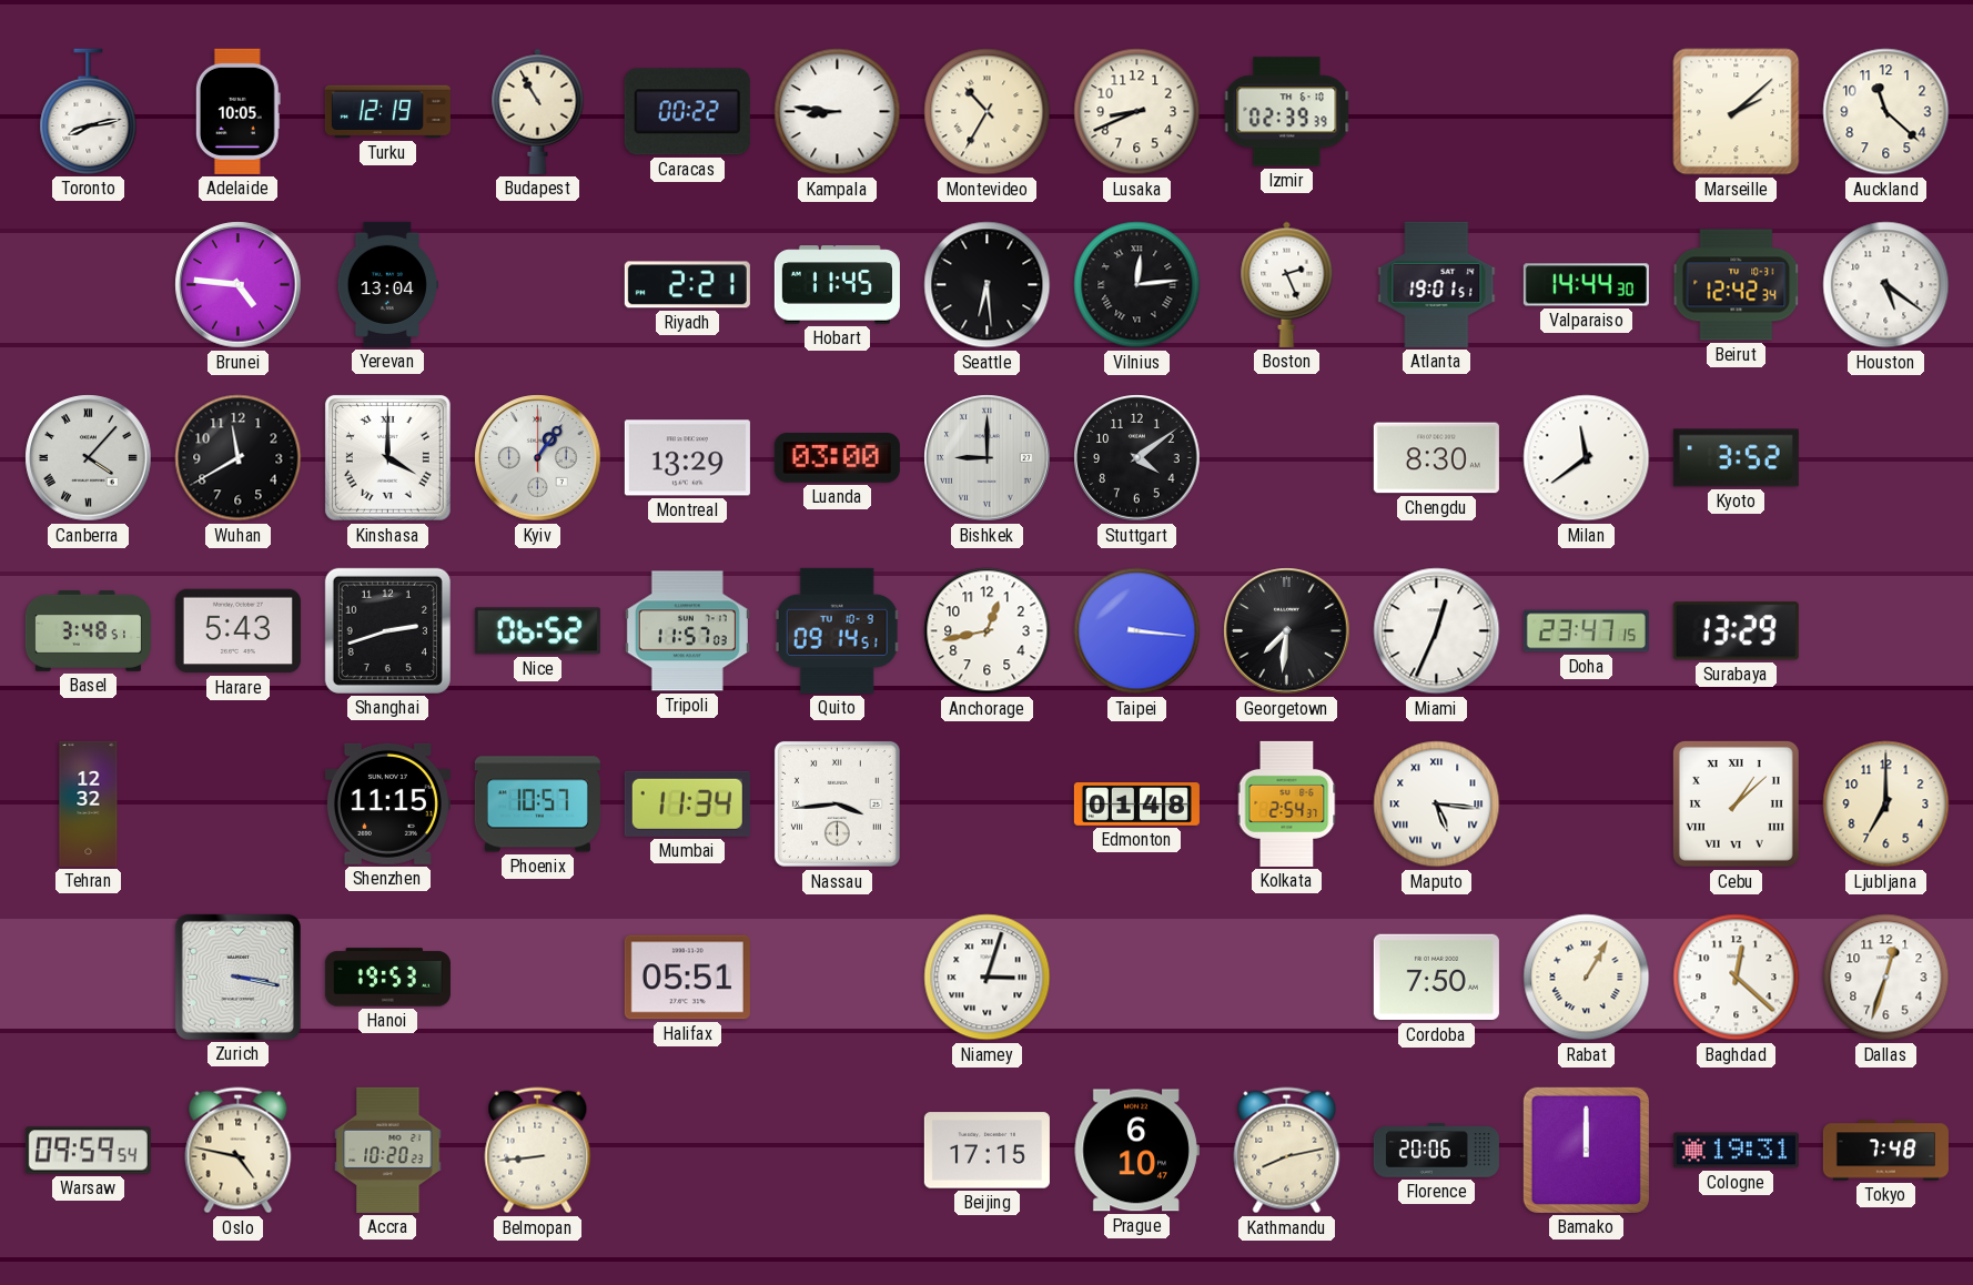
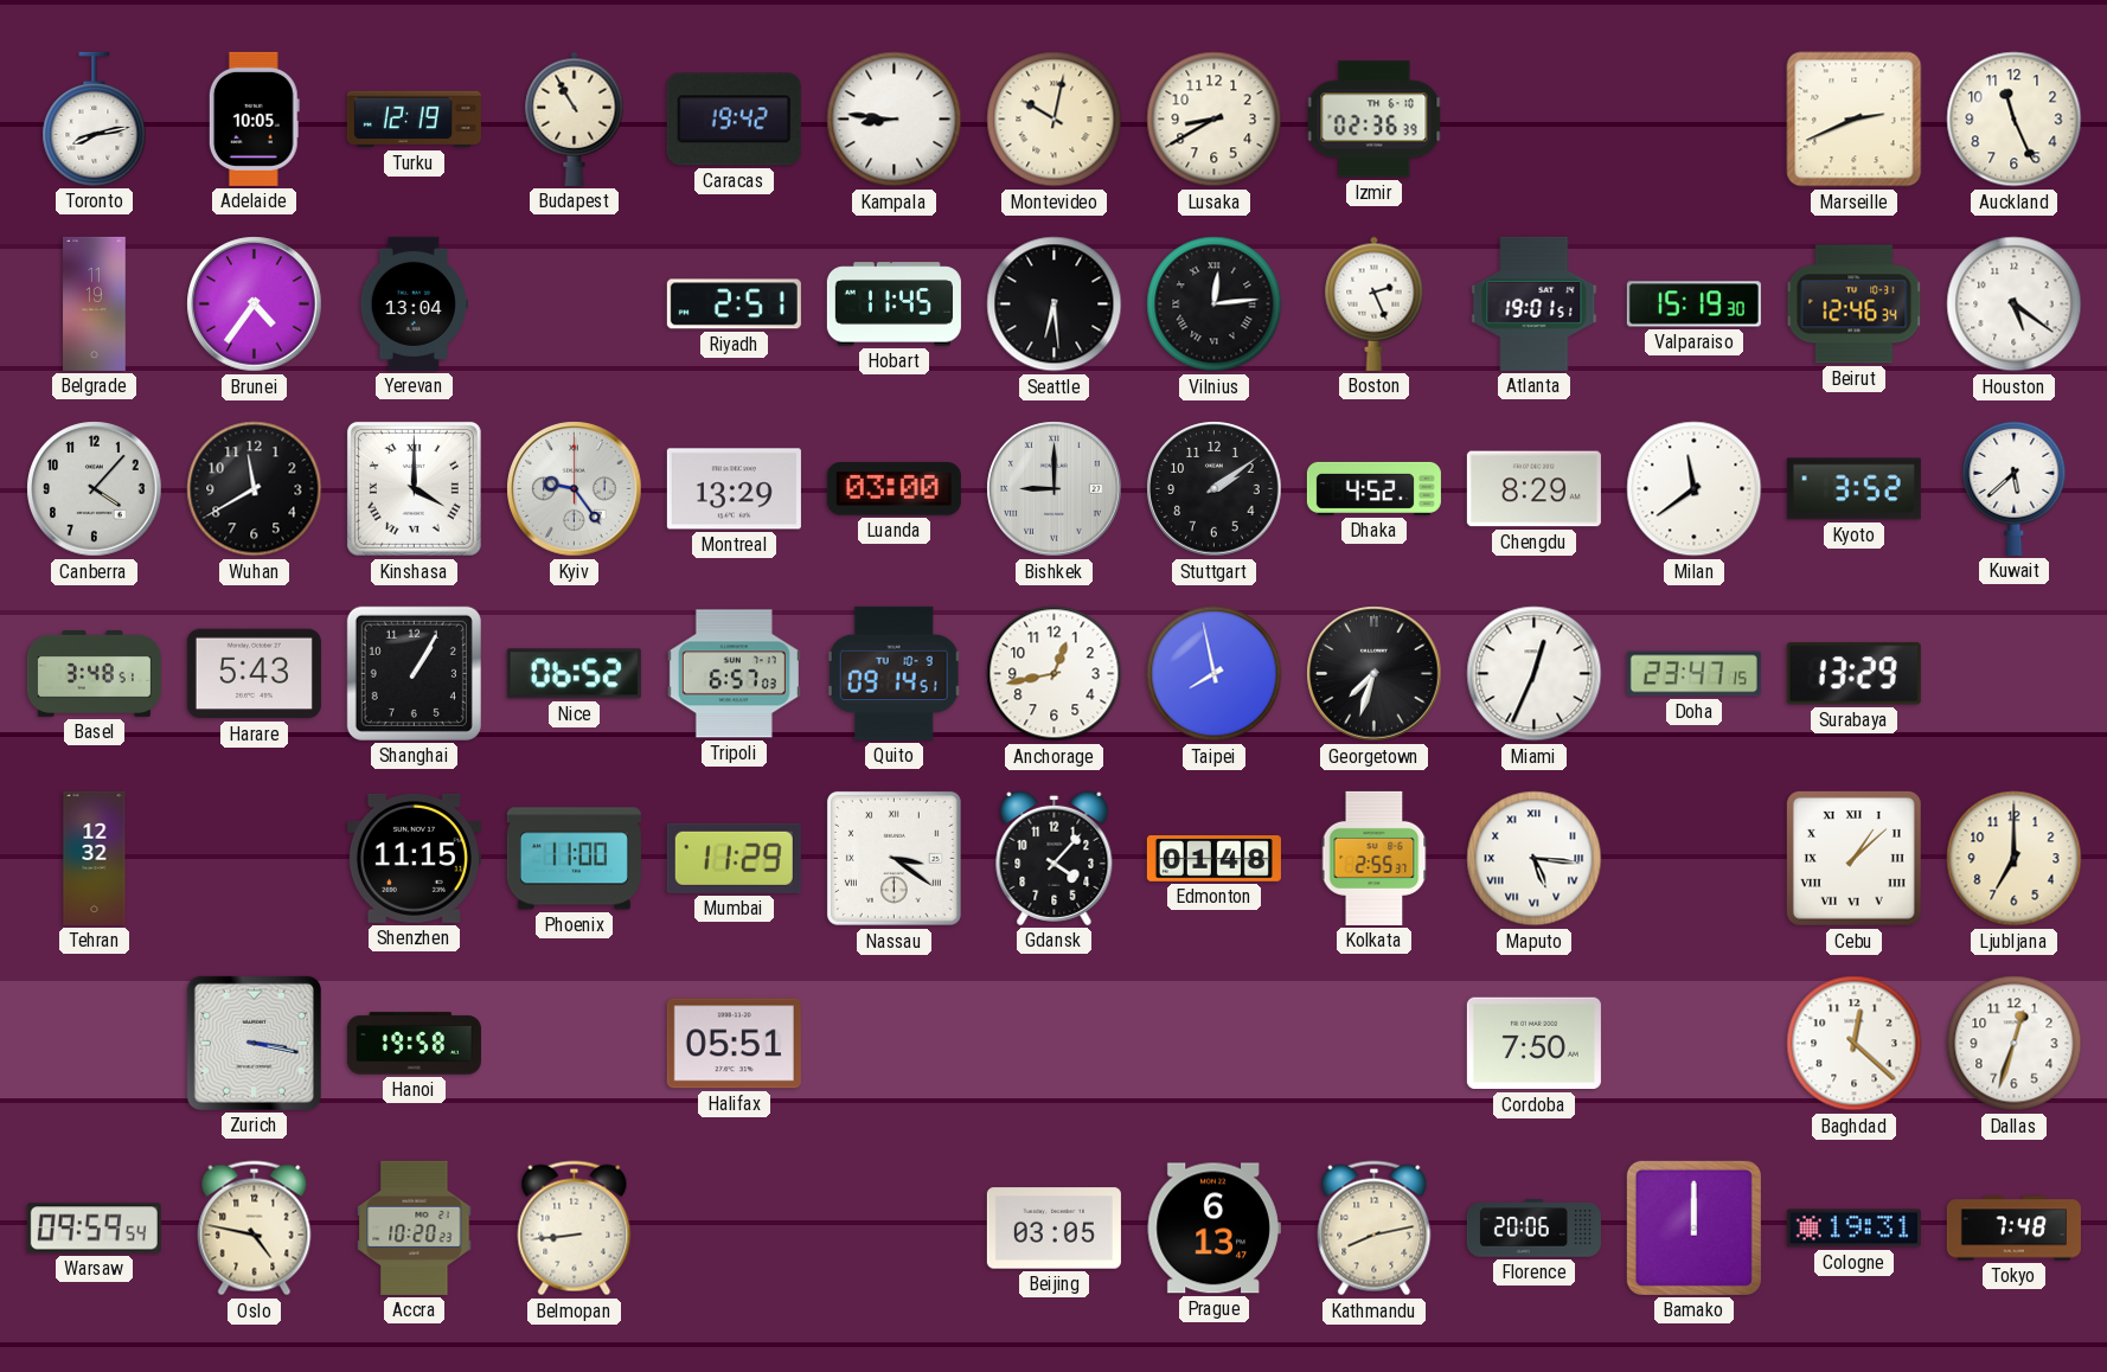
Caracas: 00:22 -> 19:42 (734, 120)
Montevideo: 10:35 -> 10:02 (1055, 120)
Lusaka: 8:41 -> 8:40 (1215, 120)
Izmir: 02:39 -> 02:36 (1375, 120)
Marseille: 2:08 -> 2:41 (1855, 120)
Auckland: 11:22 -> 11:26 (2015, 120)
Belgrade: none -> 11:19 (95, 303)
Brunei: 4:46 -> 4:36 (255, 304)
Riyadh: 2:21 -> 2:51 (734, 304)
Valparaiso: 14:44 -> 15:19 (1693, 304)
Beirut: 12:42 -> 12:46 (1855, 304)
Canberra numerals: Roman -> Arabic (95, 489)
Kyiv: 1:06 -> 9:24 (575, 489)
Stuttgart: 4:09 -> 2:09 (1215, 489)
Dhaka: none -> 4:52 (1373, 488)
Chengdu: 8:30 -> 8:29 (1533, 489)
Kuwait: none -> 5:38 (2015, 488)
Shanghai: 2:42 -> 1:05 (414, 673)
Tripoli: 11:57 -> 6:57 (734, 674)
Taipei: 3:16 -> 7:58 (1215, 674)
Georgetown: 7:31 -> 7:33 (1375, 674)
Phoenix: 10:57 -> 11:00 (574, 859)
Mumbai: 11:34 -> 11:29 (734, 858)
Nassau: 3:44 -> 3:21 (894, 858)
Gdansk: none -> 4:07 (1055, 858)
Kolkata: 2:54 -> 2:55 (1375, 858)
Hanoi: 19:53 -> 19:58 (414, 1044)
Niamey: 3:03 -> none (988, 978)
Rabat: 1:05 -> none (1587, 978)
Beijing: 17:15 -> 03:05 (1053, 1229)
Prague: 6:10 -> 6:13 (1213, 1229)
